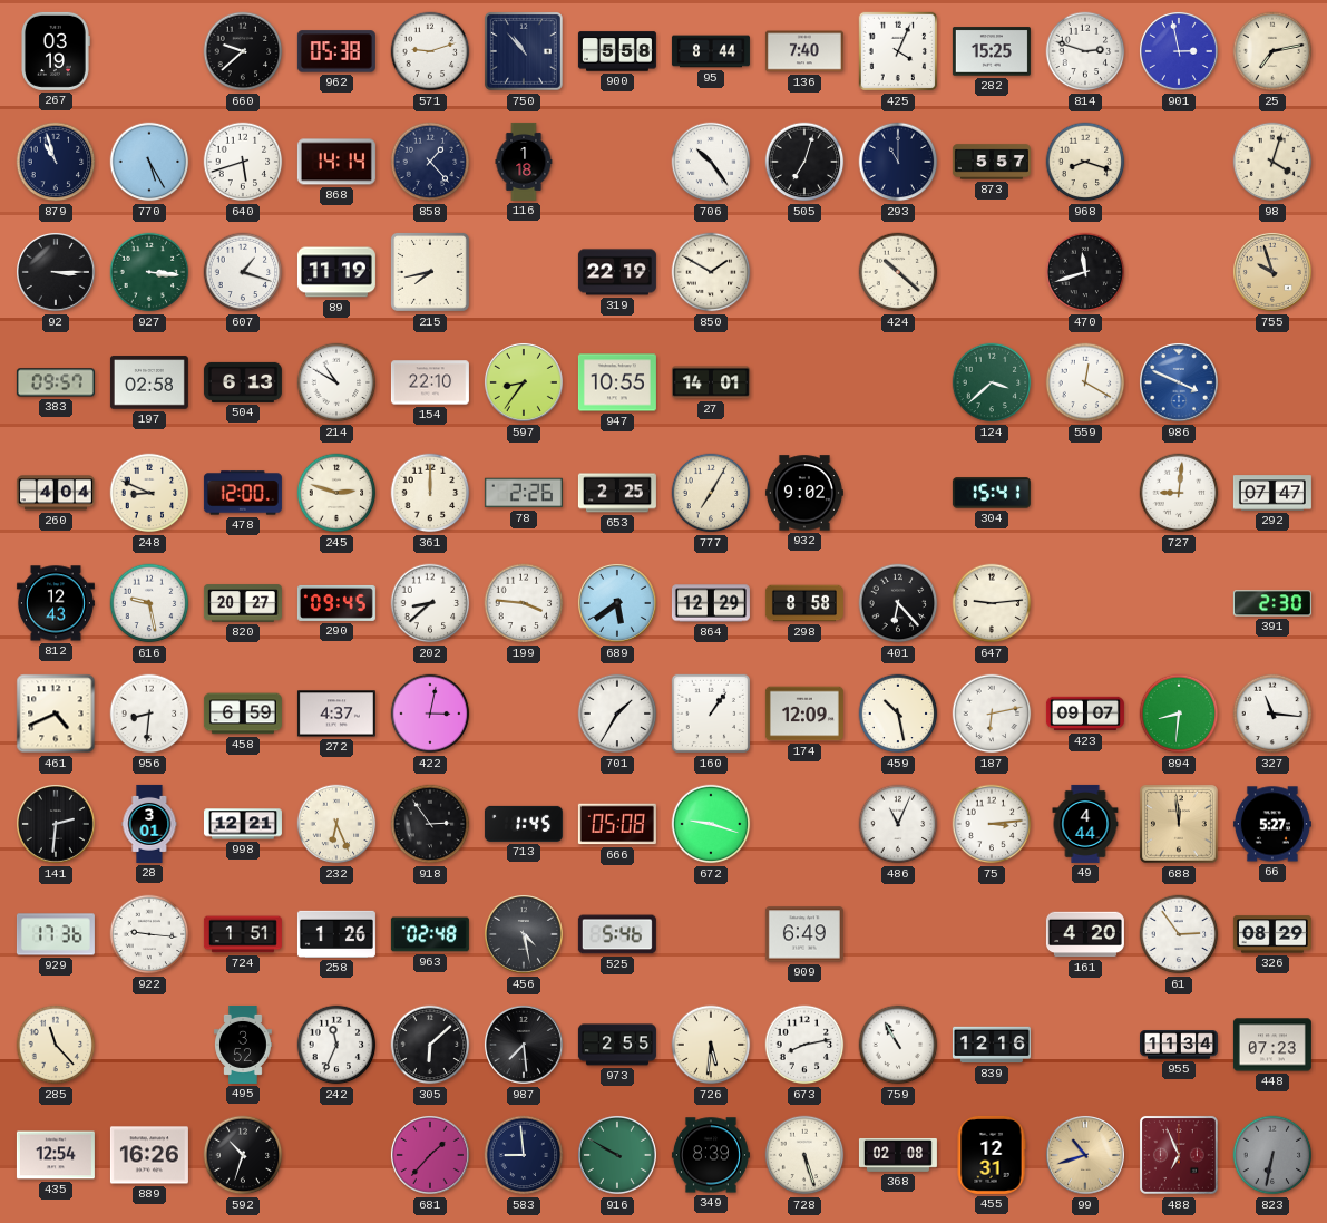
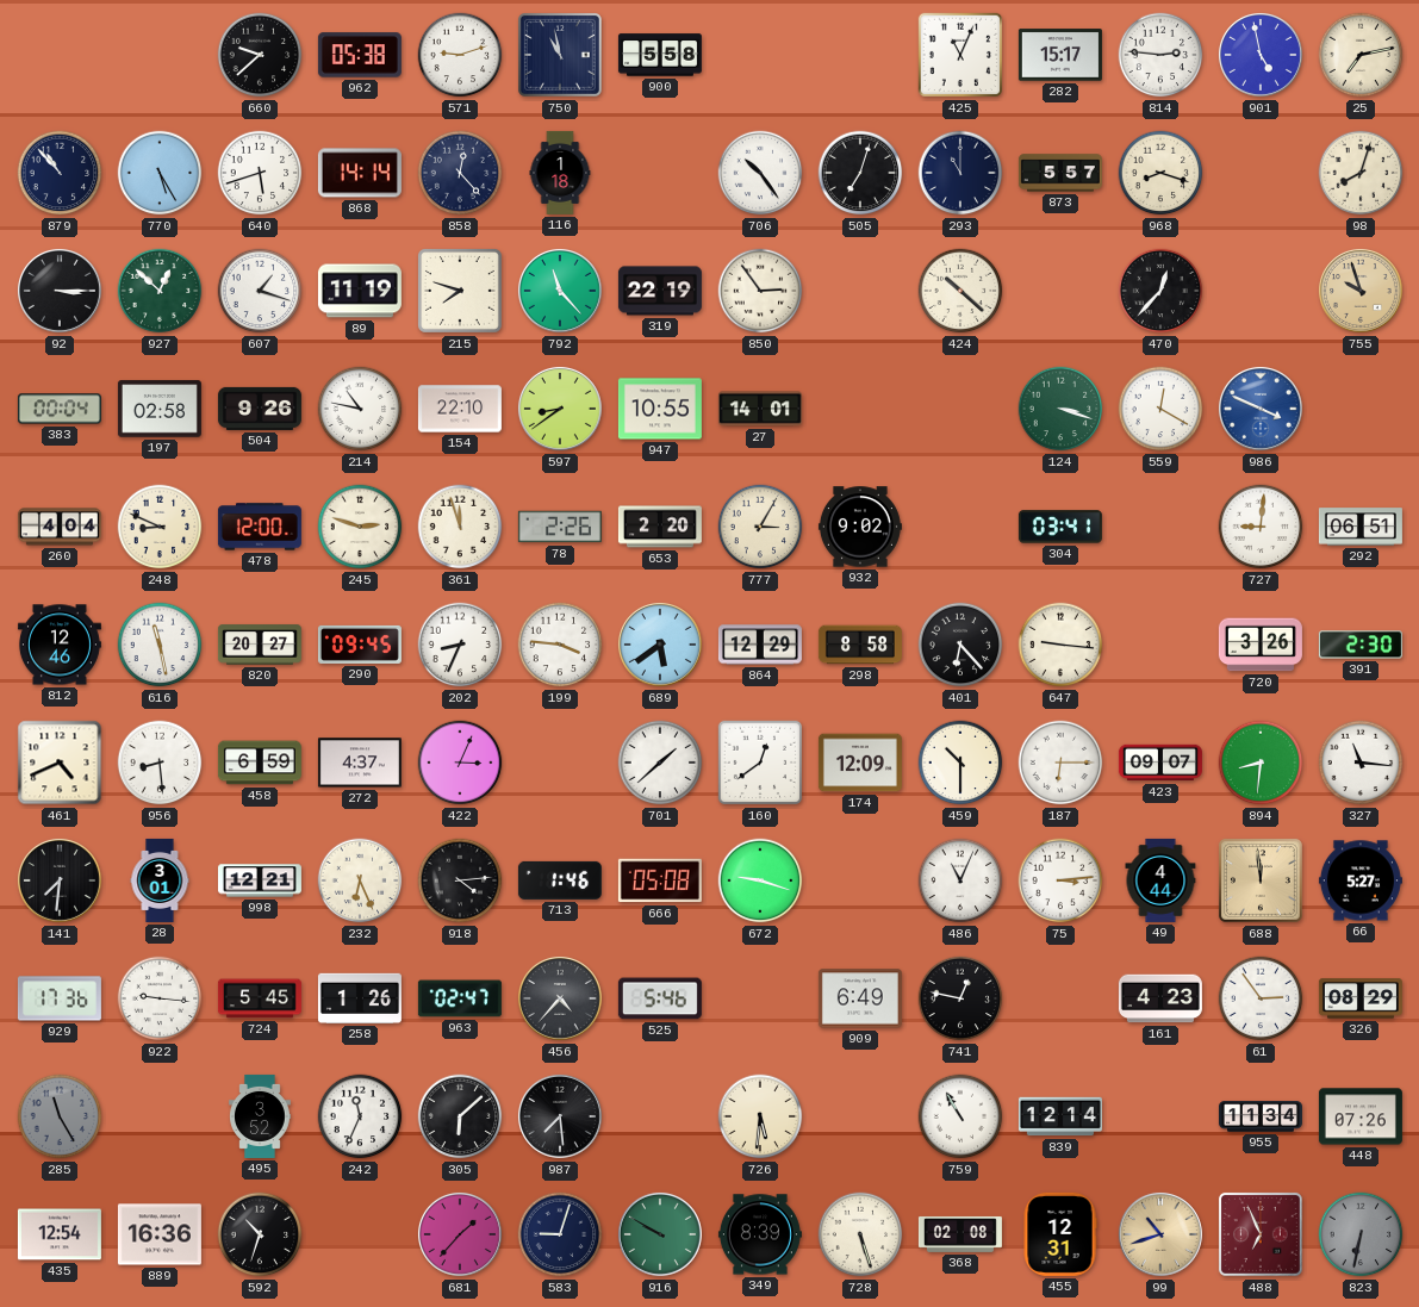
267: 03:19 -> none (56, 51)
750: 10:53 -> 10:58 (560, 55)
95: 8:44 -> none (711, 51)
136: 7:40 -> none (804, 51)
425: 4:04 -> 11:04 (960, 55)
282: 15:25 -> 15:17 (1060, 55)
814: 2:48 -> 2:46 (1160, 55)
901: 2:58 -> 4:58 (1261, 55)
879: 10:57 -> 10:53 (60, 173)
858: 1:23 -> 12:23 (460, 173)
98: 4:03 -> 8:03 (1361, 173)
927: 3:16 -> 12:52 (160, 291)
215: 7:43 -> 7:48 (461, 292)
792: none -> 11:23 (560, 291)
850: 1:50 -> 2:54 (760, 291)
470: 11:42 -> 12:37 (1160, 291)
383: 09:57 -> 00:04 (60, 409)
504: 6:13 -> 9:26 (260, 409)
214: 10:50 -> 10:47 (360, 409)
597: 8:36 -> 8:39 (560, 409)
124: 3:38 -> 3:18 (1060, 409)
361: 12:00 -> 11:57 (460, 527)
653: 2:25 -> 2:20 (660, 527)
777: 7:05 -> 3:05 (760, 527)
304: 15:41 -> 03:41 (1060, 527)
292: 07:47 -> 06:51 (1361, 527)
812: 12:43 -> 12:46 (60, 645)
616: 9:28 -> 11:28 (160, 645)
202: 8:38 -> 8:34 (460, 645)
647: 9:14 -> 9:16 (1060, 645)
720: none -> 3:26 (1261, 645)
956: 8:31 -> 8:29 (160, 763)
422: 3:02 -> 3:04 (460, 763)
701: 1:35 -> 1:38 (660, 763)
160: 1:06 -> 12:39 (760, 763)
459: 10:28 -> 10:30 (960, 763)
187: 6:13 -> 6:15 (1060, 763)
141: 2:31 -> 7:31 (60, 880)
918: 2:54 -> 4:14 (460, 880)
713: 1:45 -> 1:46 (560, 880)
724: 1:51 -> 5:45 (260, 998)
963: 02:48 -> 02:47 (460, 998)
456: 4:28 -> 4:37 (560, 998)
741: none -> 12:47 (960, 998)
161: 4:20 -> 4:23 (1160, 998)
285: 11:23 -> 11:25 (60, 1116)
285 dial: cream -> grey (60, 1116)
973: 2:55 -> none (617, 1045)
673: 8:13 -> none (804, 1045)
839: 12:16 -> 12:14 (1060, 1116)
448: 07:23 -> 07:26 (1361, 1116)
889: 16:26 -> 16:36 (160, 1234)
583: 8:59 -> 9:03 (560, 1234)
